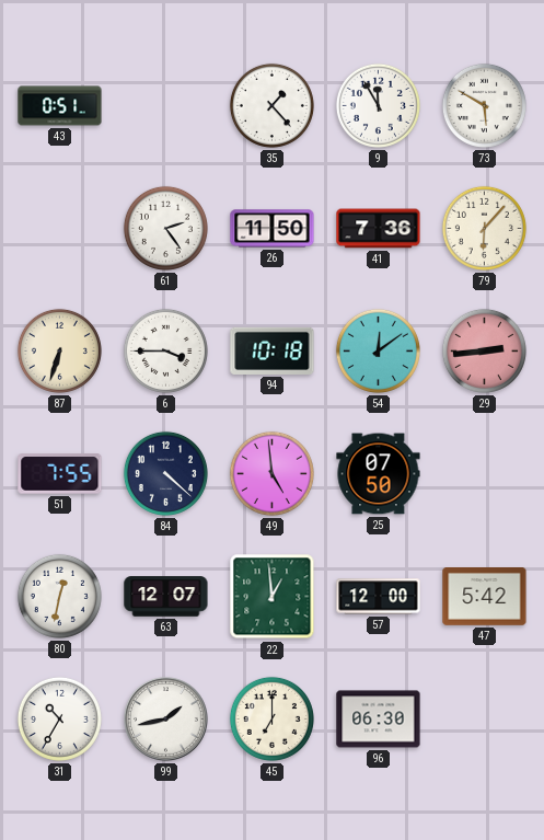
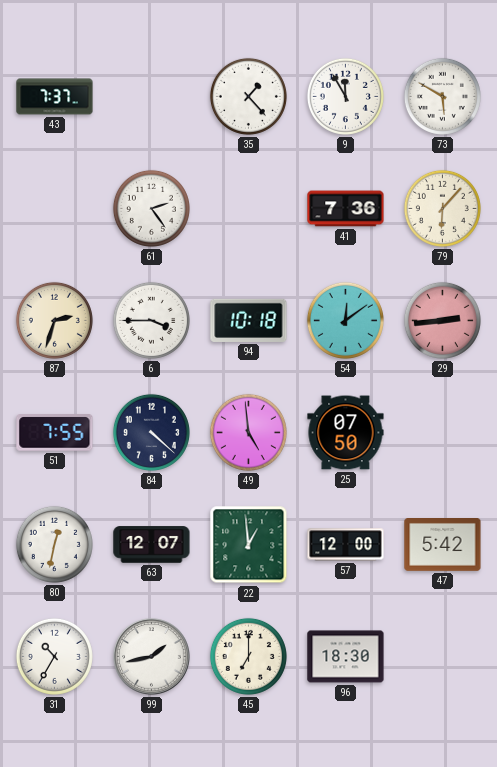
43: 0:51 -> 7:37 (55, 97)
26: 11:50 -> none (273, 229)
87: 6:33 -> 2:33 (54, 320)
96: 06:30 -> 18:30 (346, 657)
